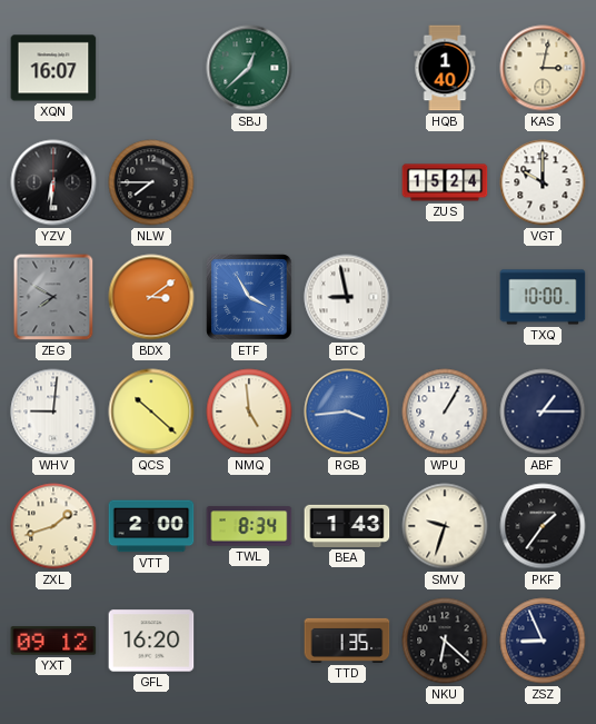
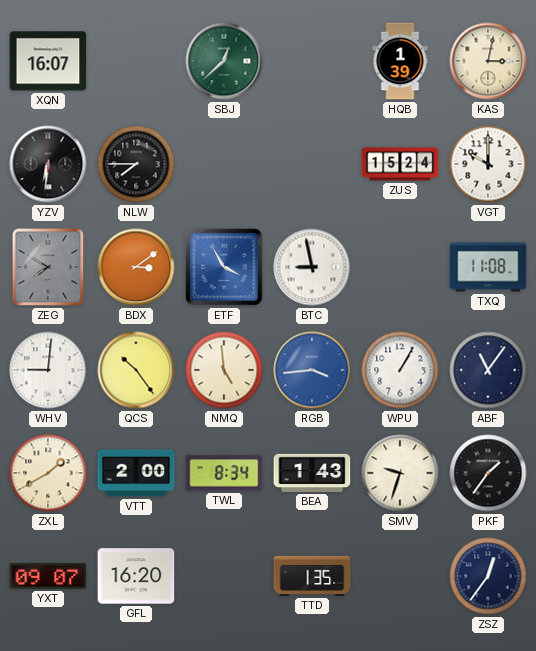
HQB: 1:40 -> 1:39 (400, 61)
TXQ: 10:00 -> 11:08 (488, 267)
QCS: 10:22 -> 10:24 (136, 370)
ABF: 1:15 -> 11:06 (488, 370)
ZXL: 1:42 -> 1:40 (48, 473)
YXT: 09:12 -> 09:07 (48, 576)
NKU: 6:22 -> none (445, 641)
ZSZ: 8:56 -> 12:36 (488, 576)
